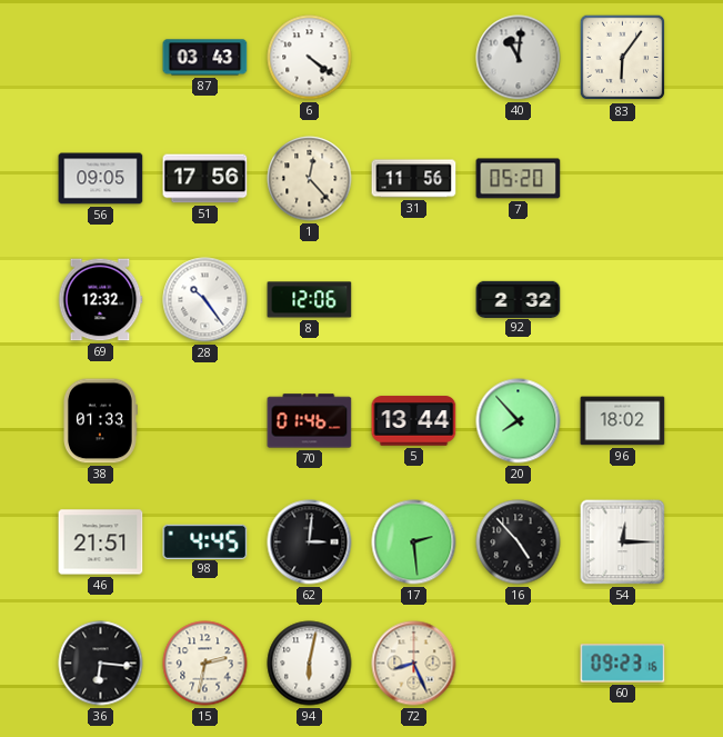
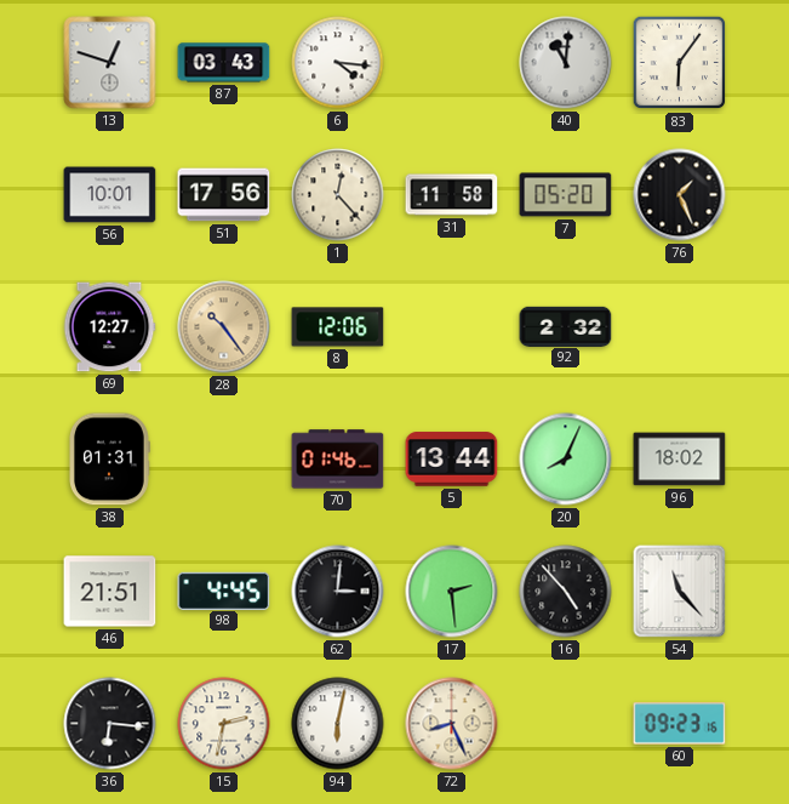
13: none -> 12:48 (110, 63)
6: 4:21 -> 4:16 (338, 63)
56: 09:05 -> 10:01 (110, 195)
31: 11:56 -> 11:58 (452, 195)
76: none -> 1:26 (680, 195)
69: 12:32 -> 12:27 (109, 327)
28 dial: white -> champagne (224, 327)
38: 01:33 -> 01:31 (110, 460)
20: 7:53 -> 8:04 (566, 460)
54: 12:15 -> 11:23 (680, 592)
